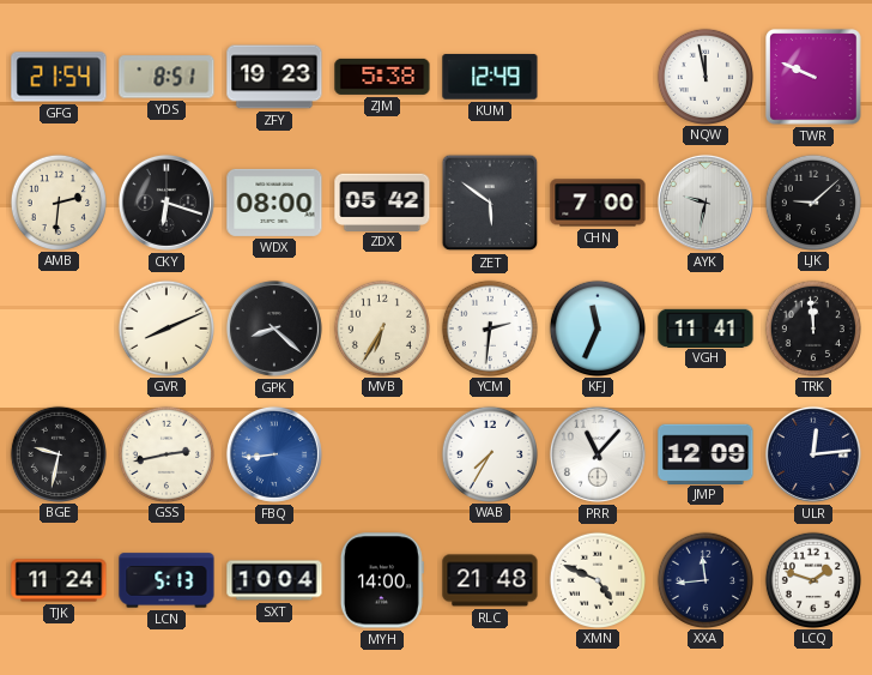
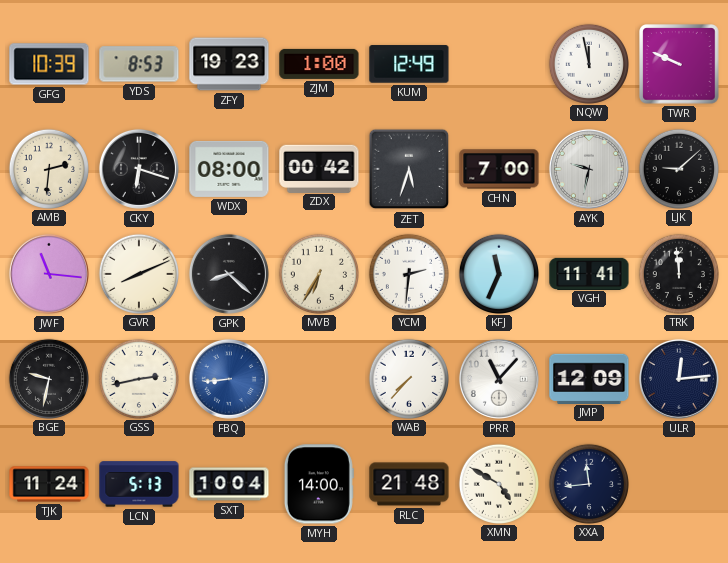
GFG: 21:54 -> 10:39 (49, 64)
YDS: 8:51 -> 8:53 (139, 64)
ZJM: 5:38 -> 1:00 (319, 64)
ZDX: 05:42 -> 00:42 (319, 168)
ZET: 5:51 -> 5:33 (409, 169)
JWF: none -> 11:16 (49, 274)
WAB: 7:35 -> 7:37 (408, 378)
XMN: 4:49 -> 4:50 (498, 483)
LCQ: 1:48 -> none (812, 579)
